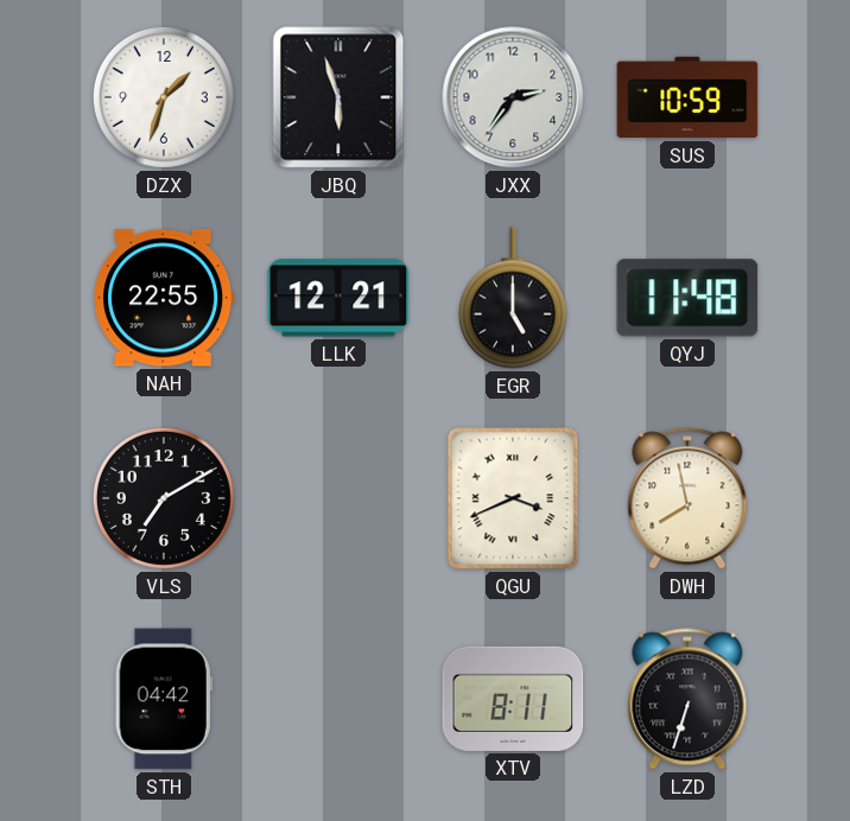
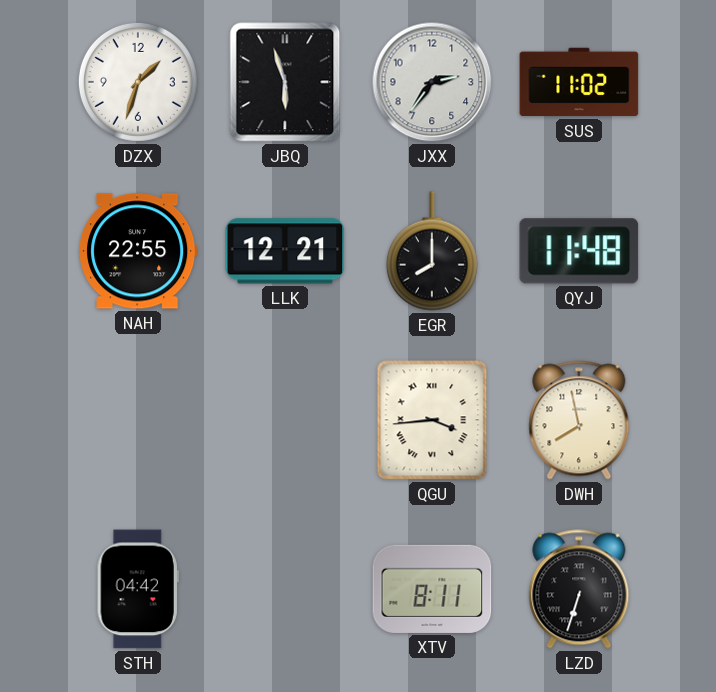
SUS: 10:59 -> 11:02 (579, 82)
EGR: 5:00 -> 8:00 (432, 251)
VLS: 7:10 -> none (164, 498)
QGU: 3:41 -> 3:44 (432, 420)
